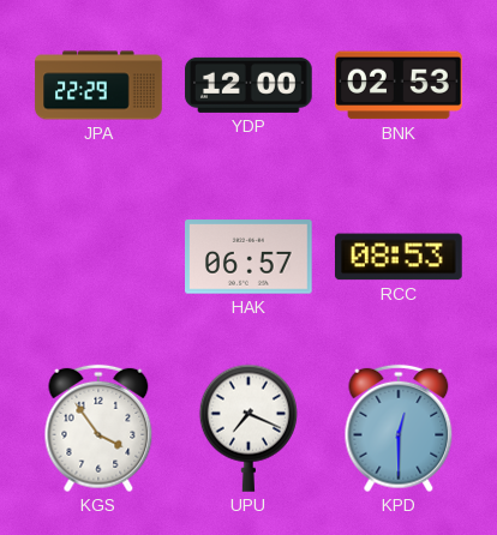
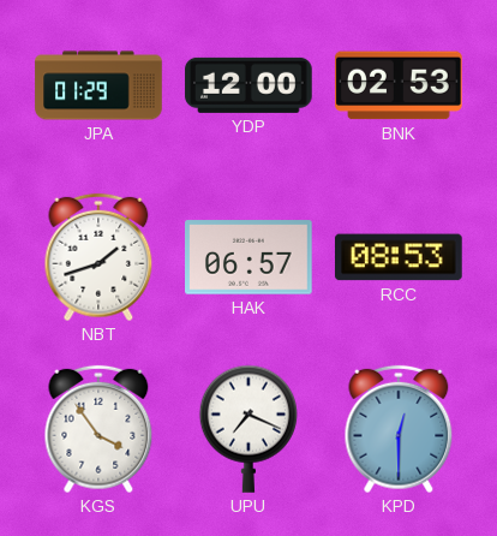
JPA: 22:29 -> 01:29 (98, 85)
NBT: none -> 1:42 (98, 257)
